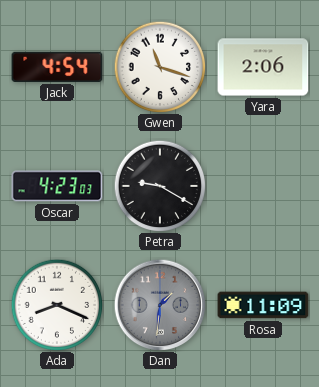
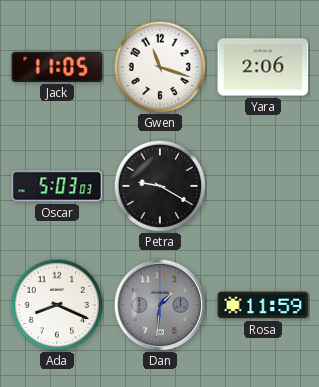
Jack: 4:54 -> 11:05 (57, 67)
Oscar: 4:23 -> 5:03 (57, 186)
Rosa: 11:09 -> 11:59 (263, 305)
